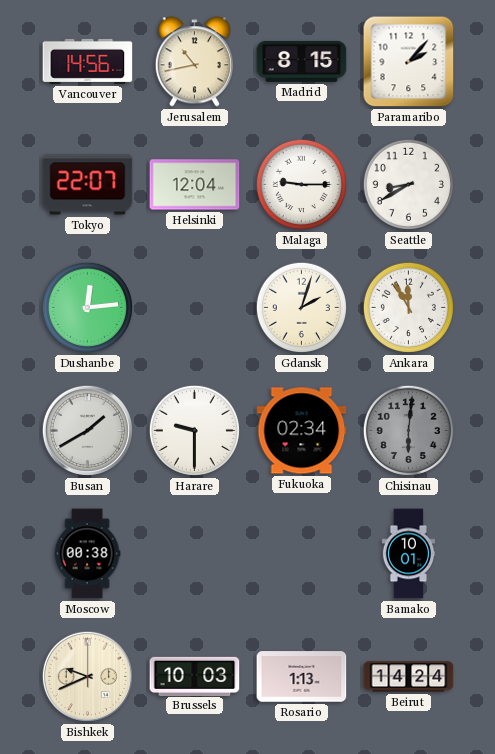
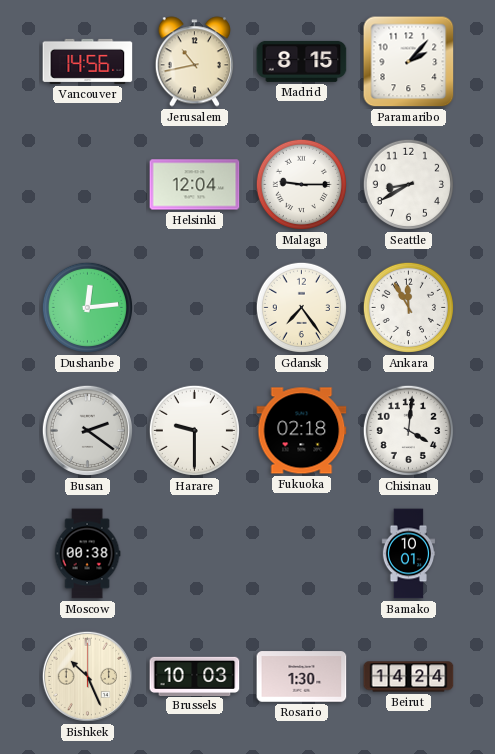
Tokyo: 22:07 -> none (88, 185)
Gdansk: 2:03 -> 7:24 (301, 307)
Busan: 1:40 -> 2:21 (87, 430)
Fukuoka: 02:34 -> 02:18 (302, 431)
Chisinau: 6:01 -> 4:01 (408, 430)
Chisinau dial: grey -> white (408, 430)
Bishkek: 9:41 -> 10:26 (87, 676)
Rosario: 1:13 -> 1:30 (302, 677)
